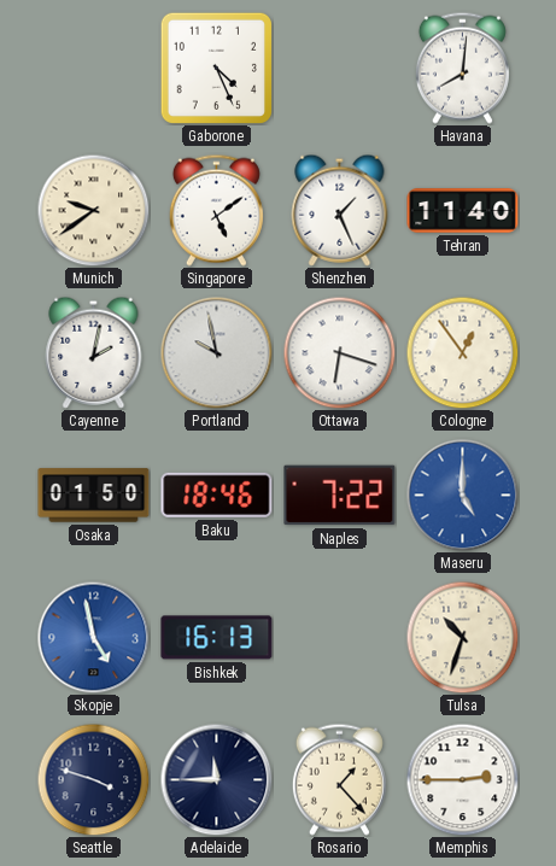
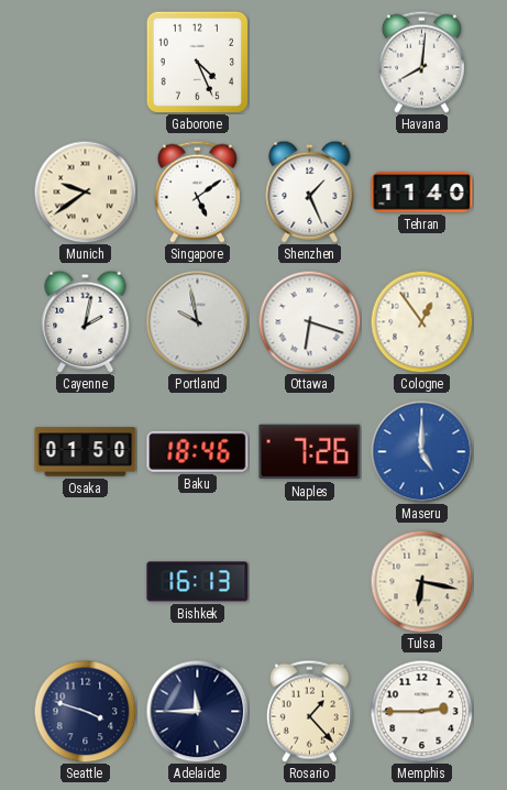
Naples: 7:22 -> 7:26 (310, 452)
Skopje: 4:58 -> none (93, 637)
Tulsa: 10:33 -> 6:17 (421, 581)
